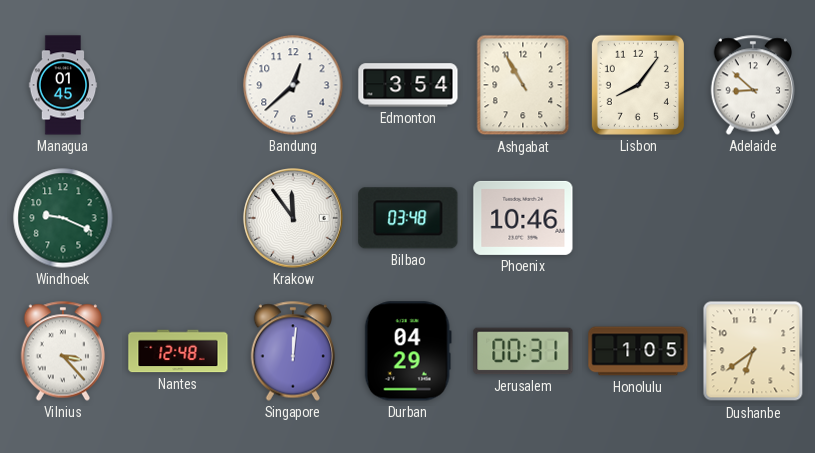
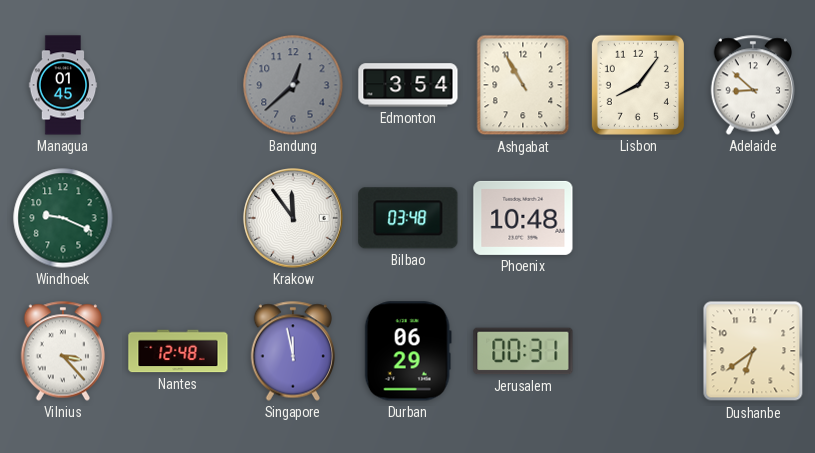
Bandung dial: white -> grey (293, 85)
Phoenix: 10:46 -> 10:48 (523, 218)
Singapore: 12:01 -> 11:58 (292, 351)
Durban: 04:29 -> 06:29 (408, 351)
Honolulu: 1:05 -> none (638, 351)
